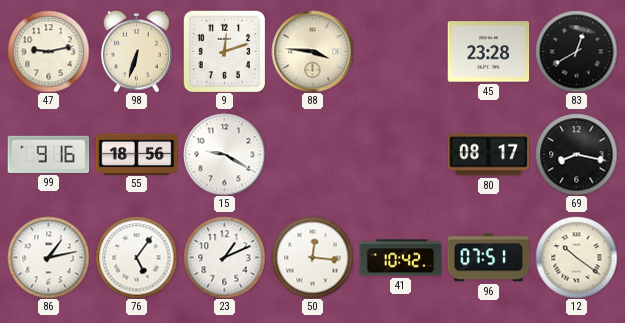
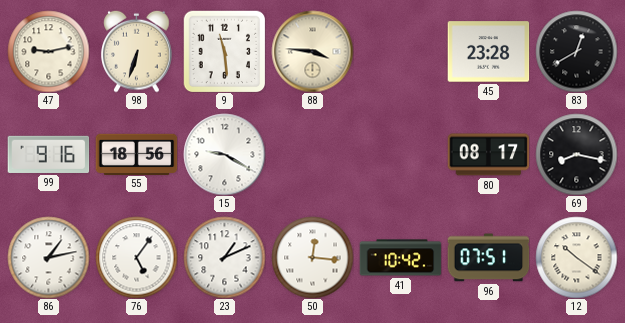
9: 12:12 -> 11:29 (224, 51)
